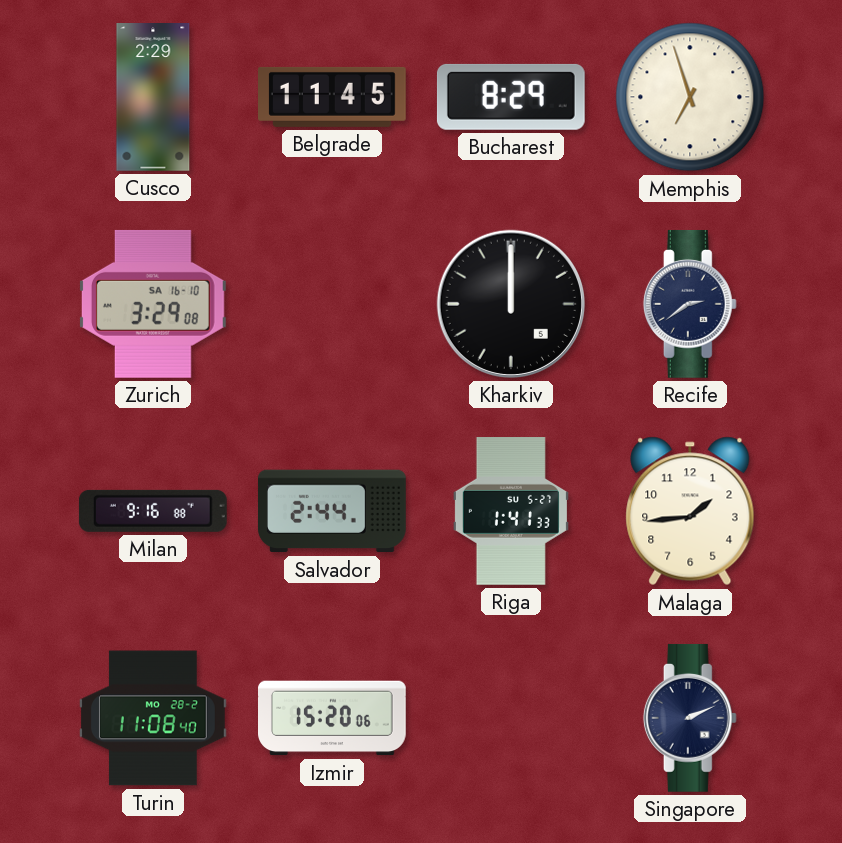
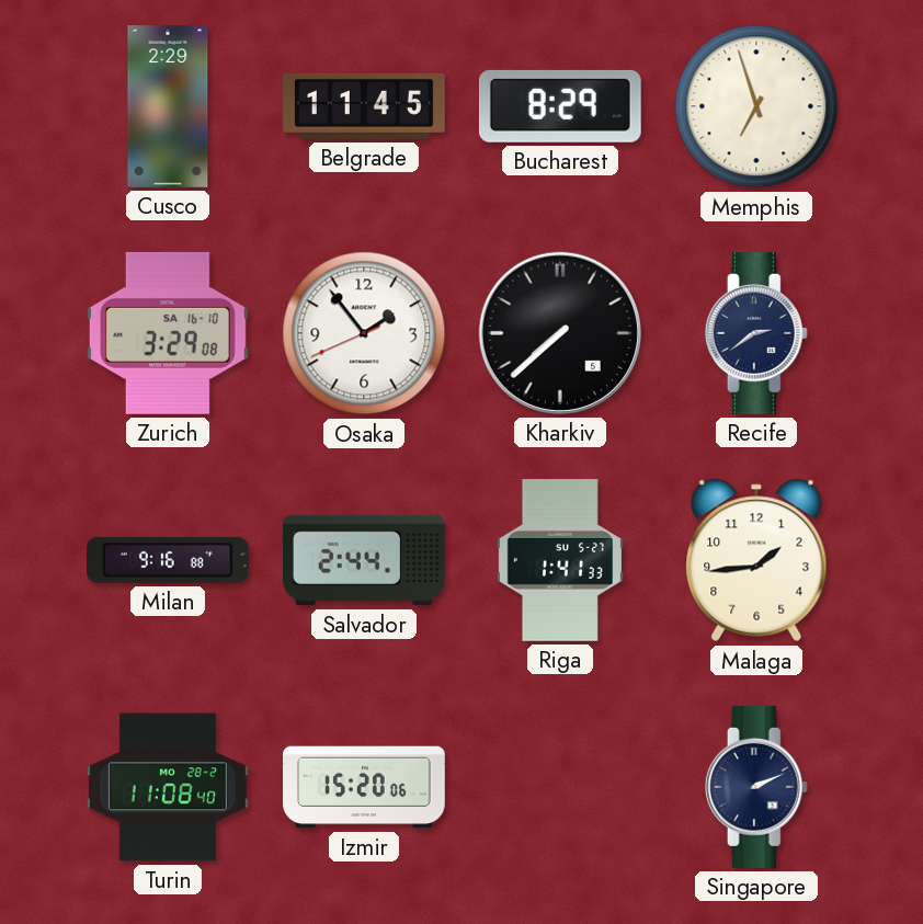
Osaka: none -> 1:53 (364, 333)
Kharkiv: 12:00 -> 7:38 (560, 333)
